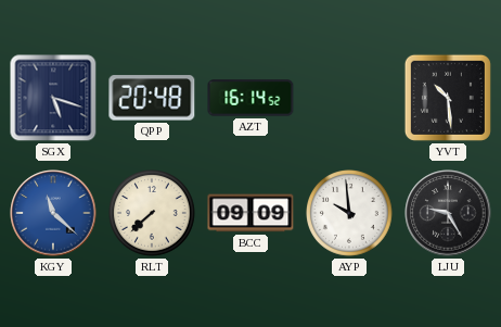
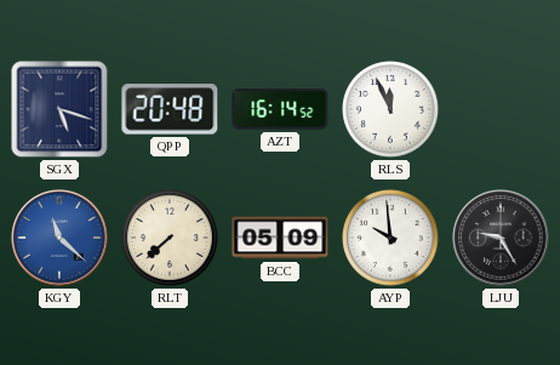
RLS: none -> 11:56 (392, 110)
YVT: 10:29 -> none (448, 98)
BCC: 09:09 -> 05:09 (280, 238)
